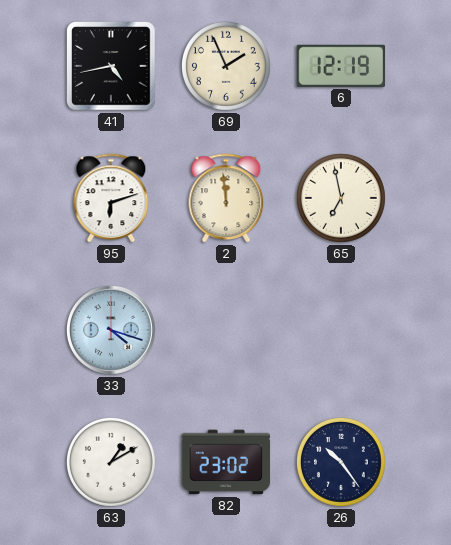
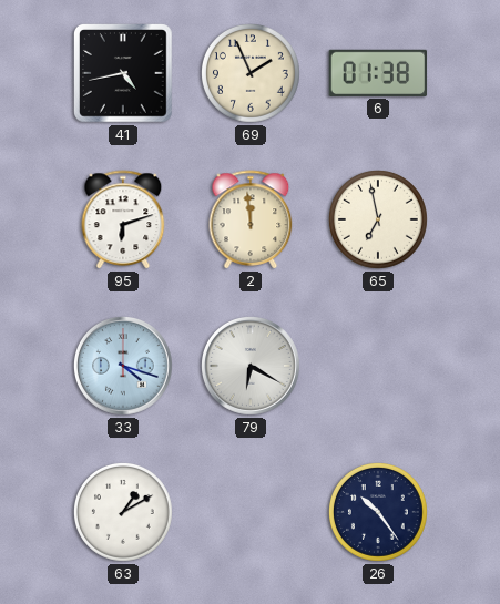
6: 12:19 -> 01:38 (378, 73)
79: none -> 6:20 (252, 367)
82: 23:02 -> none (226, 462)
